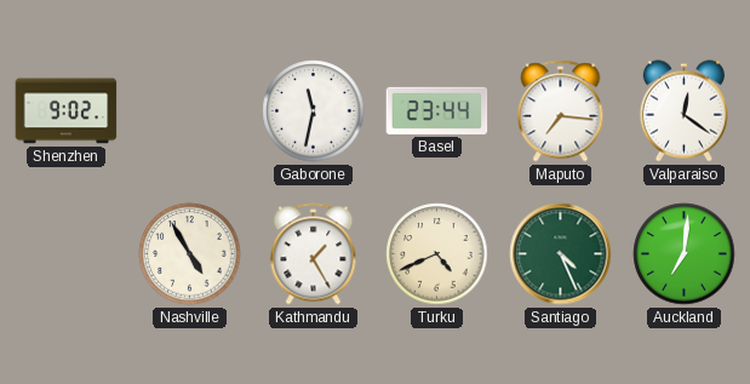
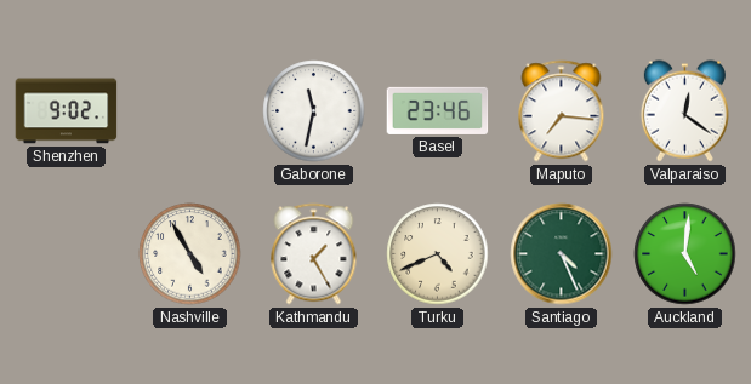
Basel: 23:44 -> 23:46 (438, 110)
Auckland: 7:01 -> 5:01 (685, 254)
